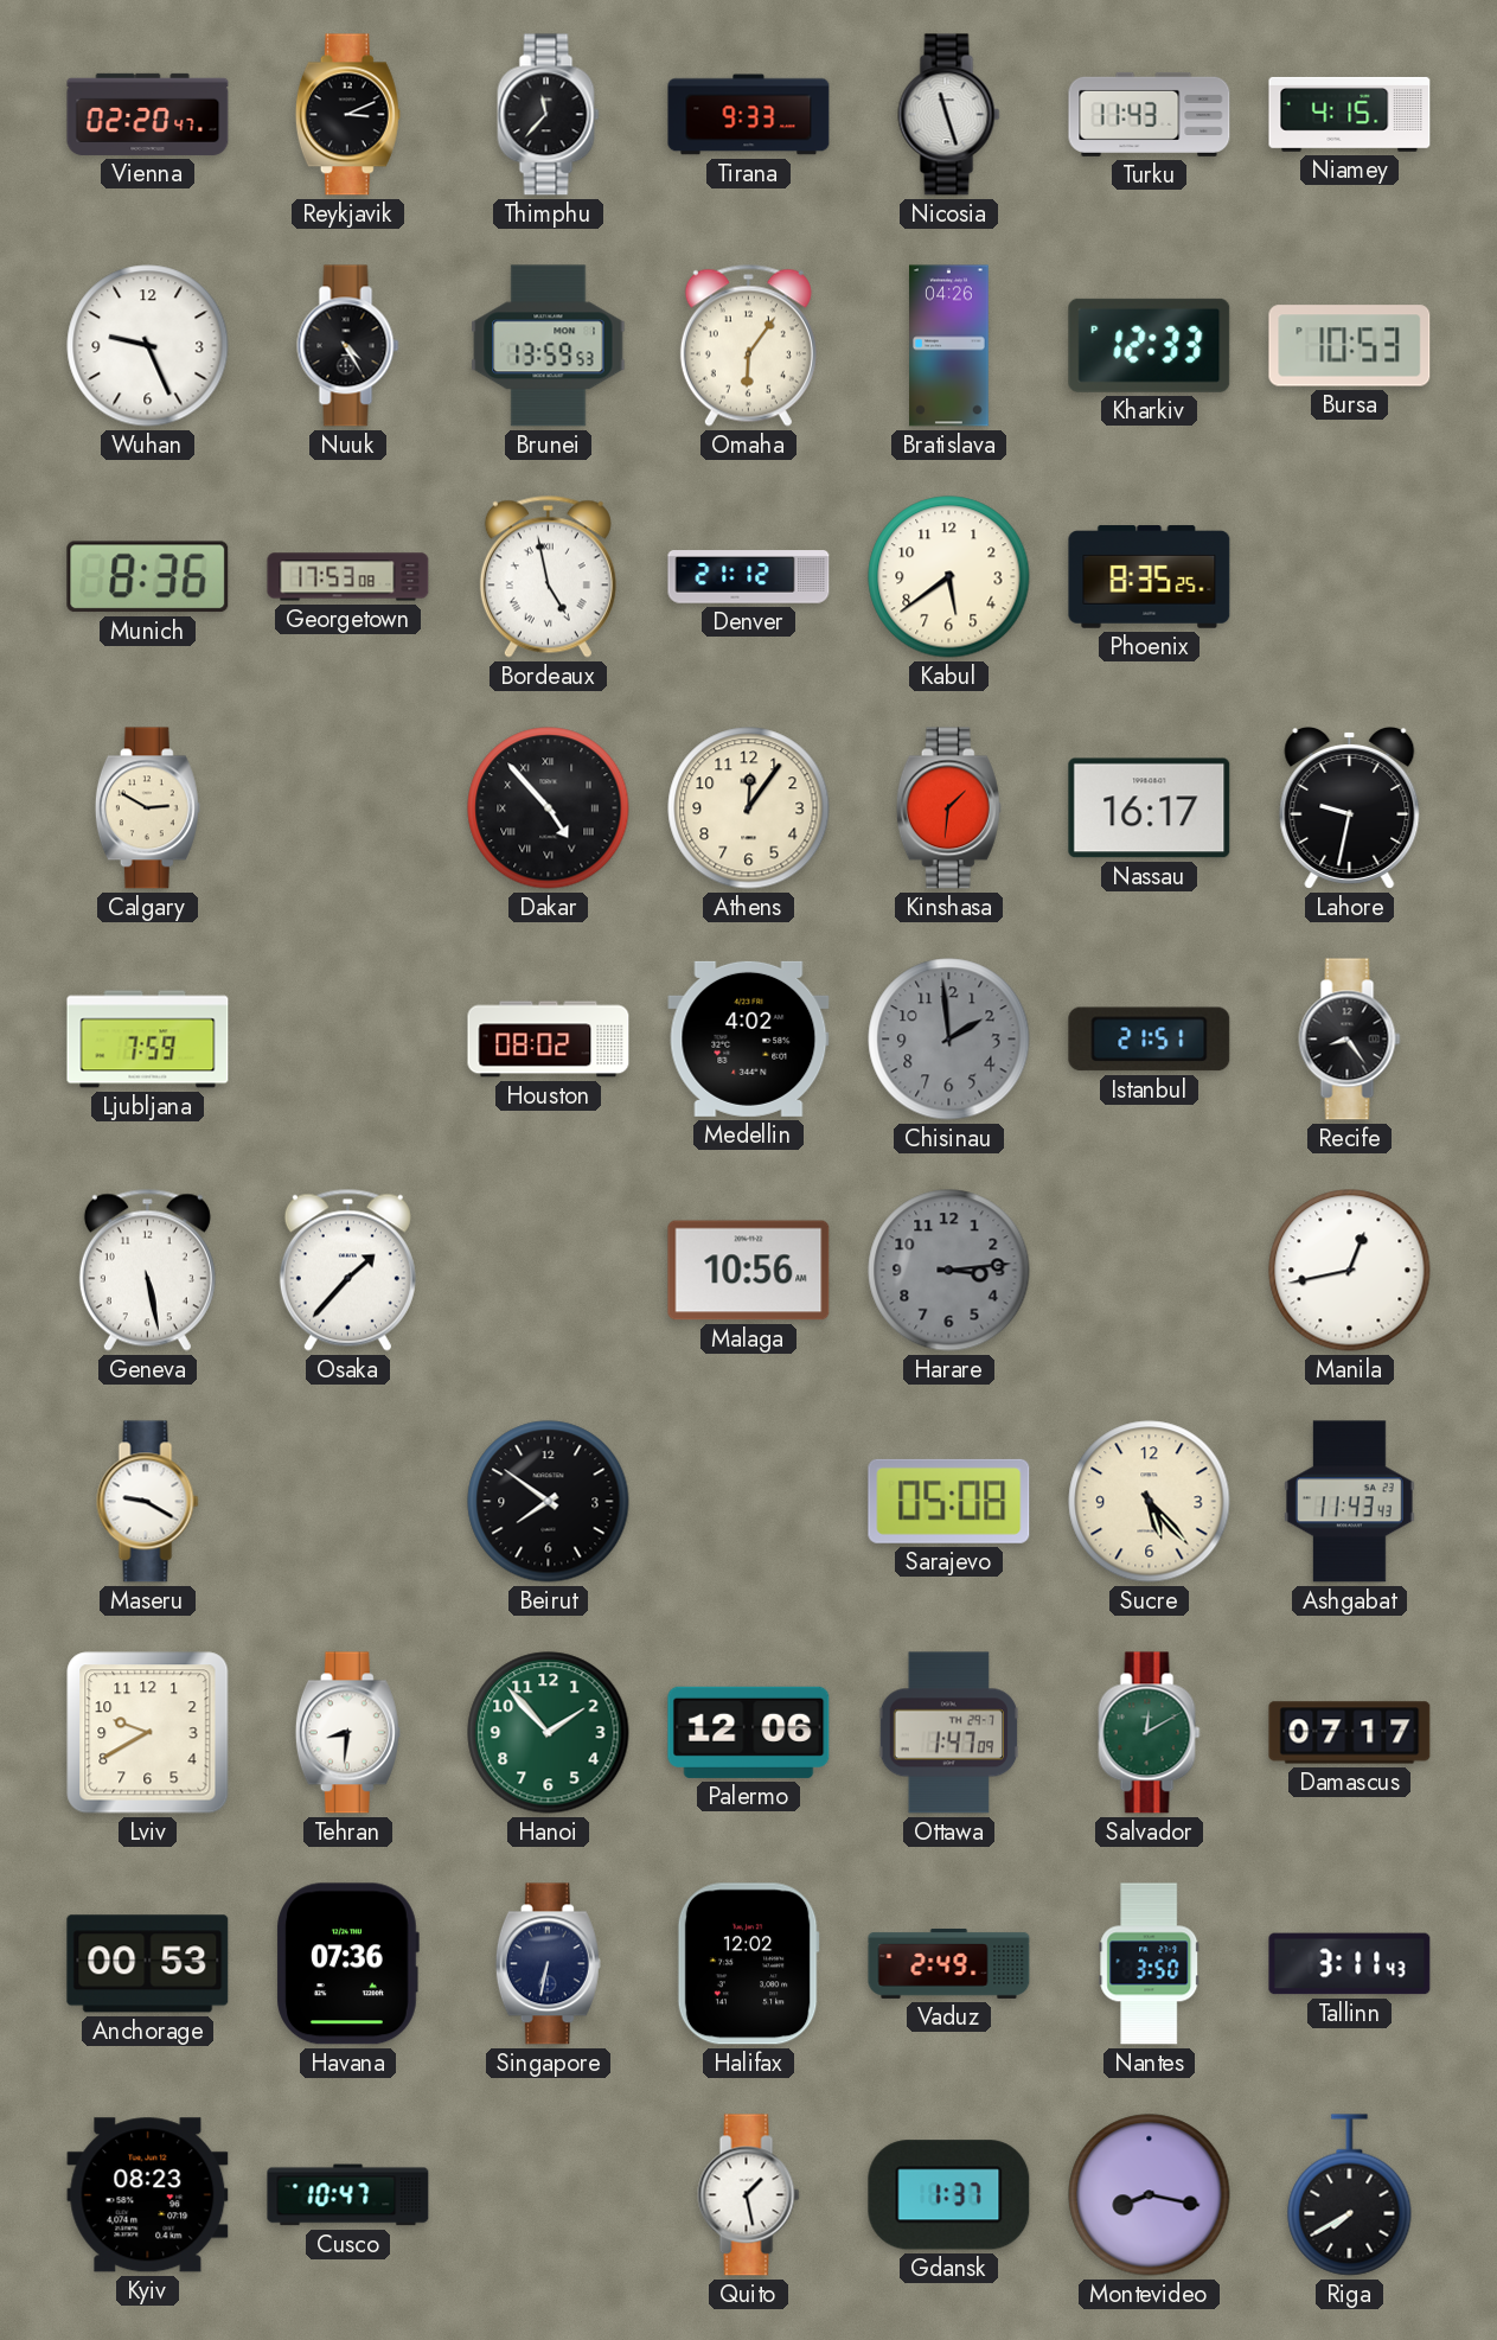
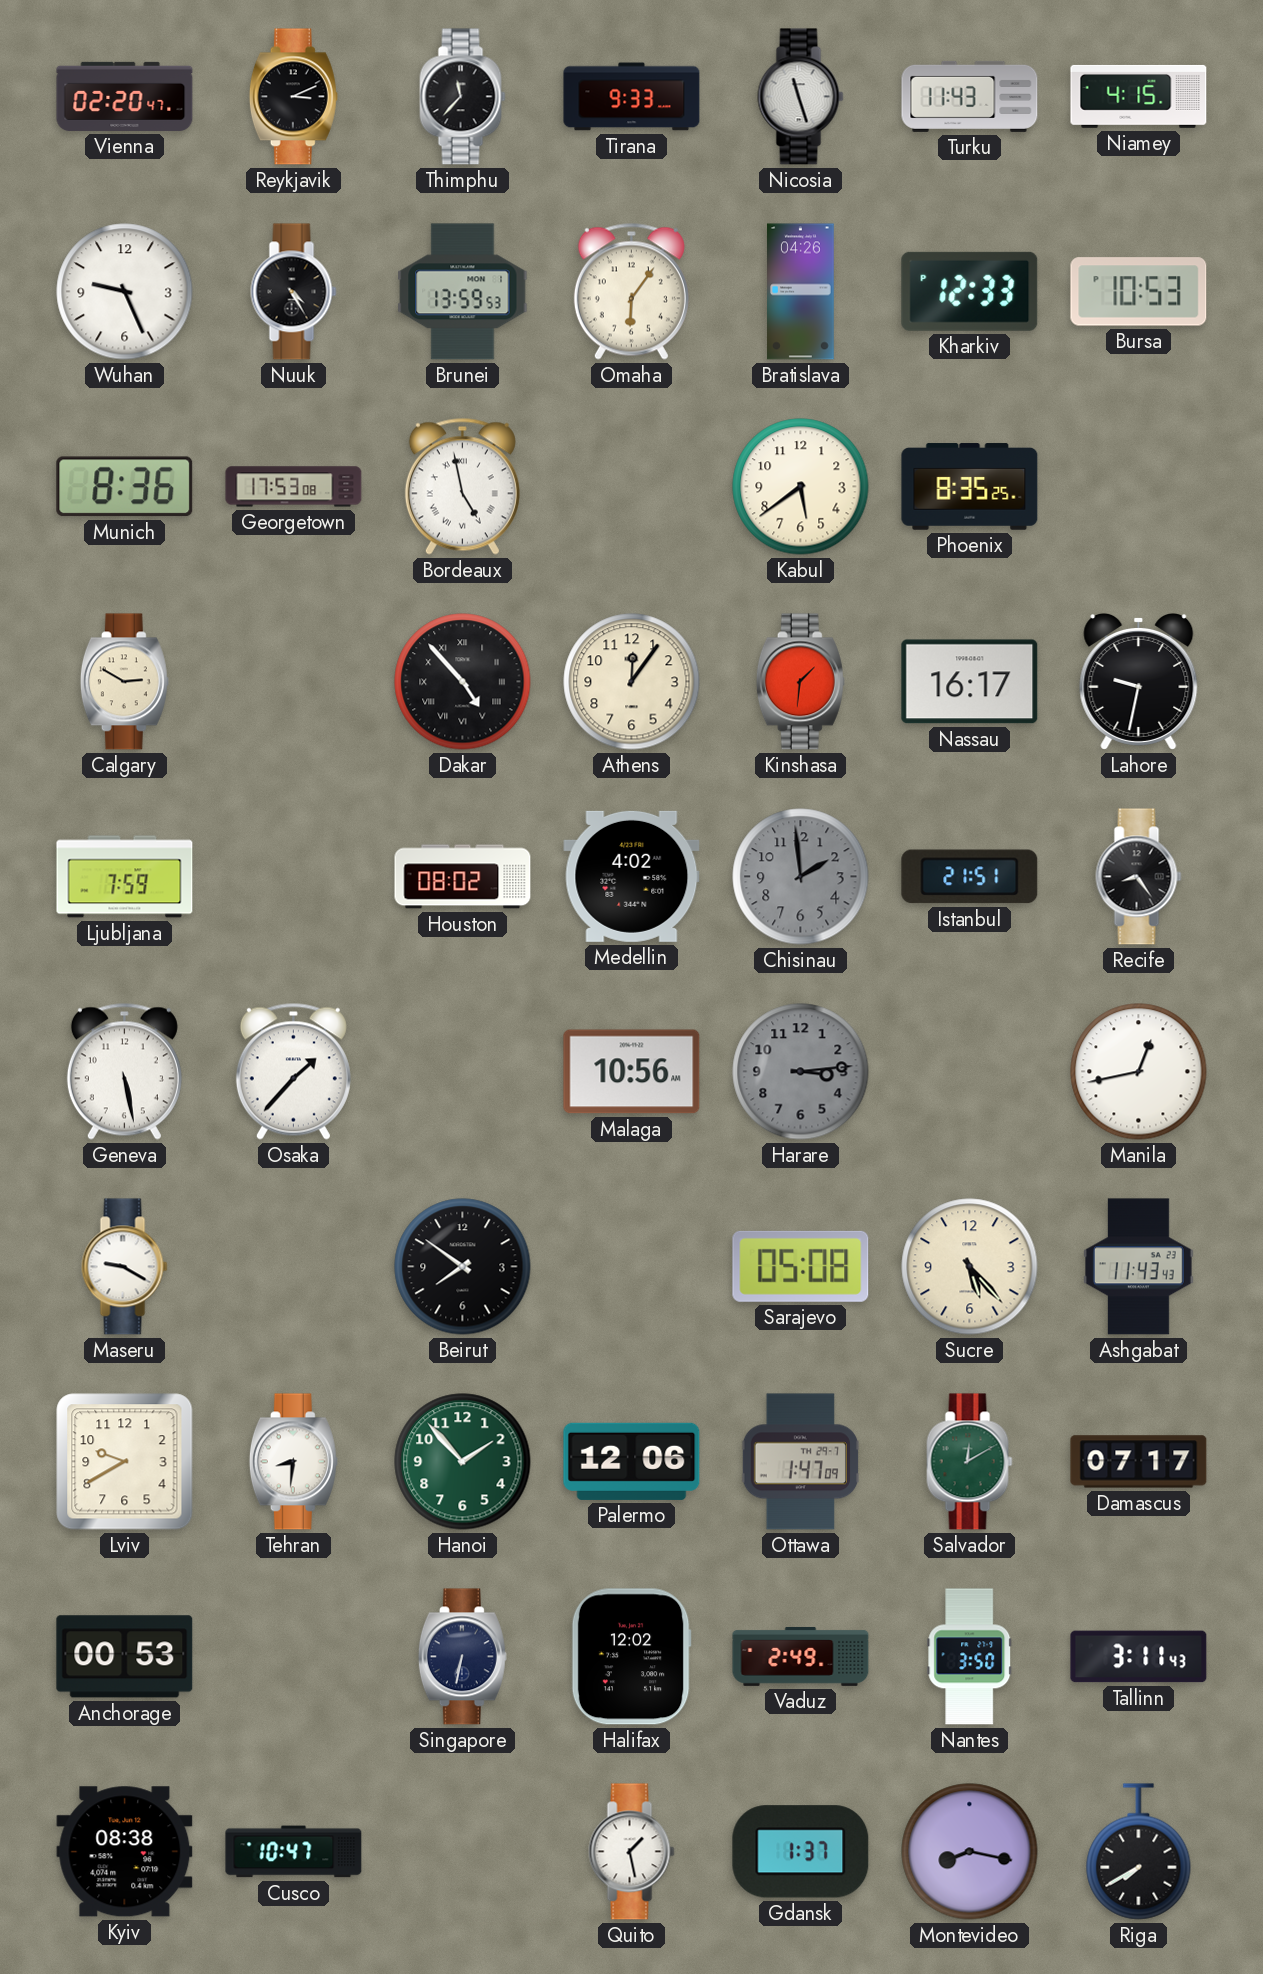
Denver: 21:12 -> none (749, 577)
Havana: 07:36 -> none (347, 1964)
Kyiv: 08:23 -> 08:38 (125, 1852)
